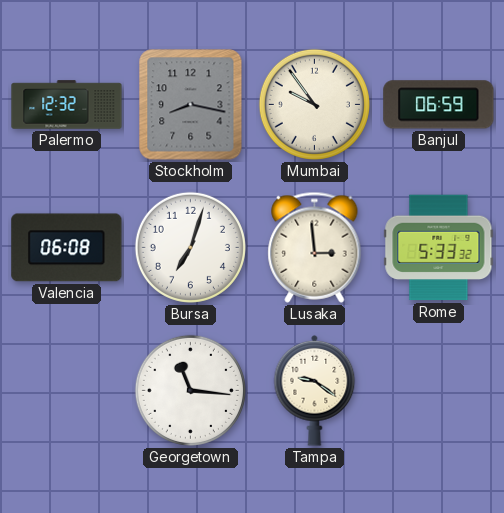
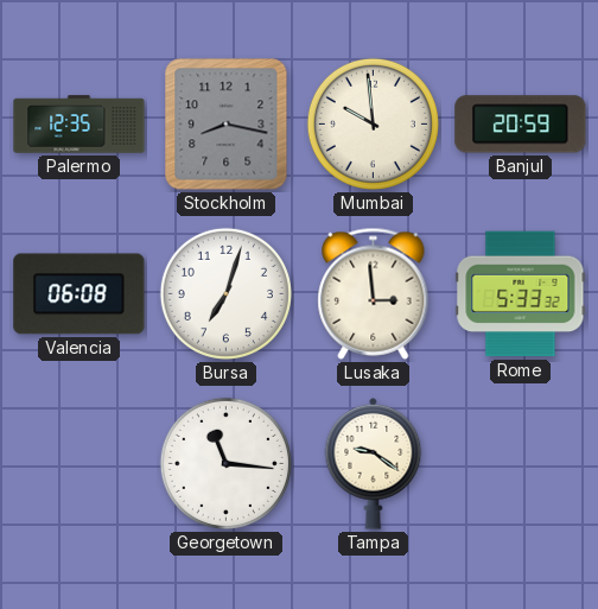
Palermo: 12:32 -> 12:35 (79, 125)
Mumbai: 9:54 -> 9:59 (373, 123)
Banjul: 06:59 -> 20:59 (521, 125)
